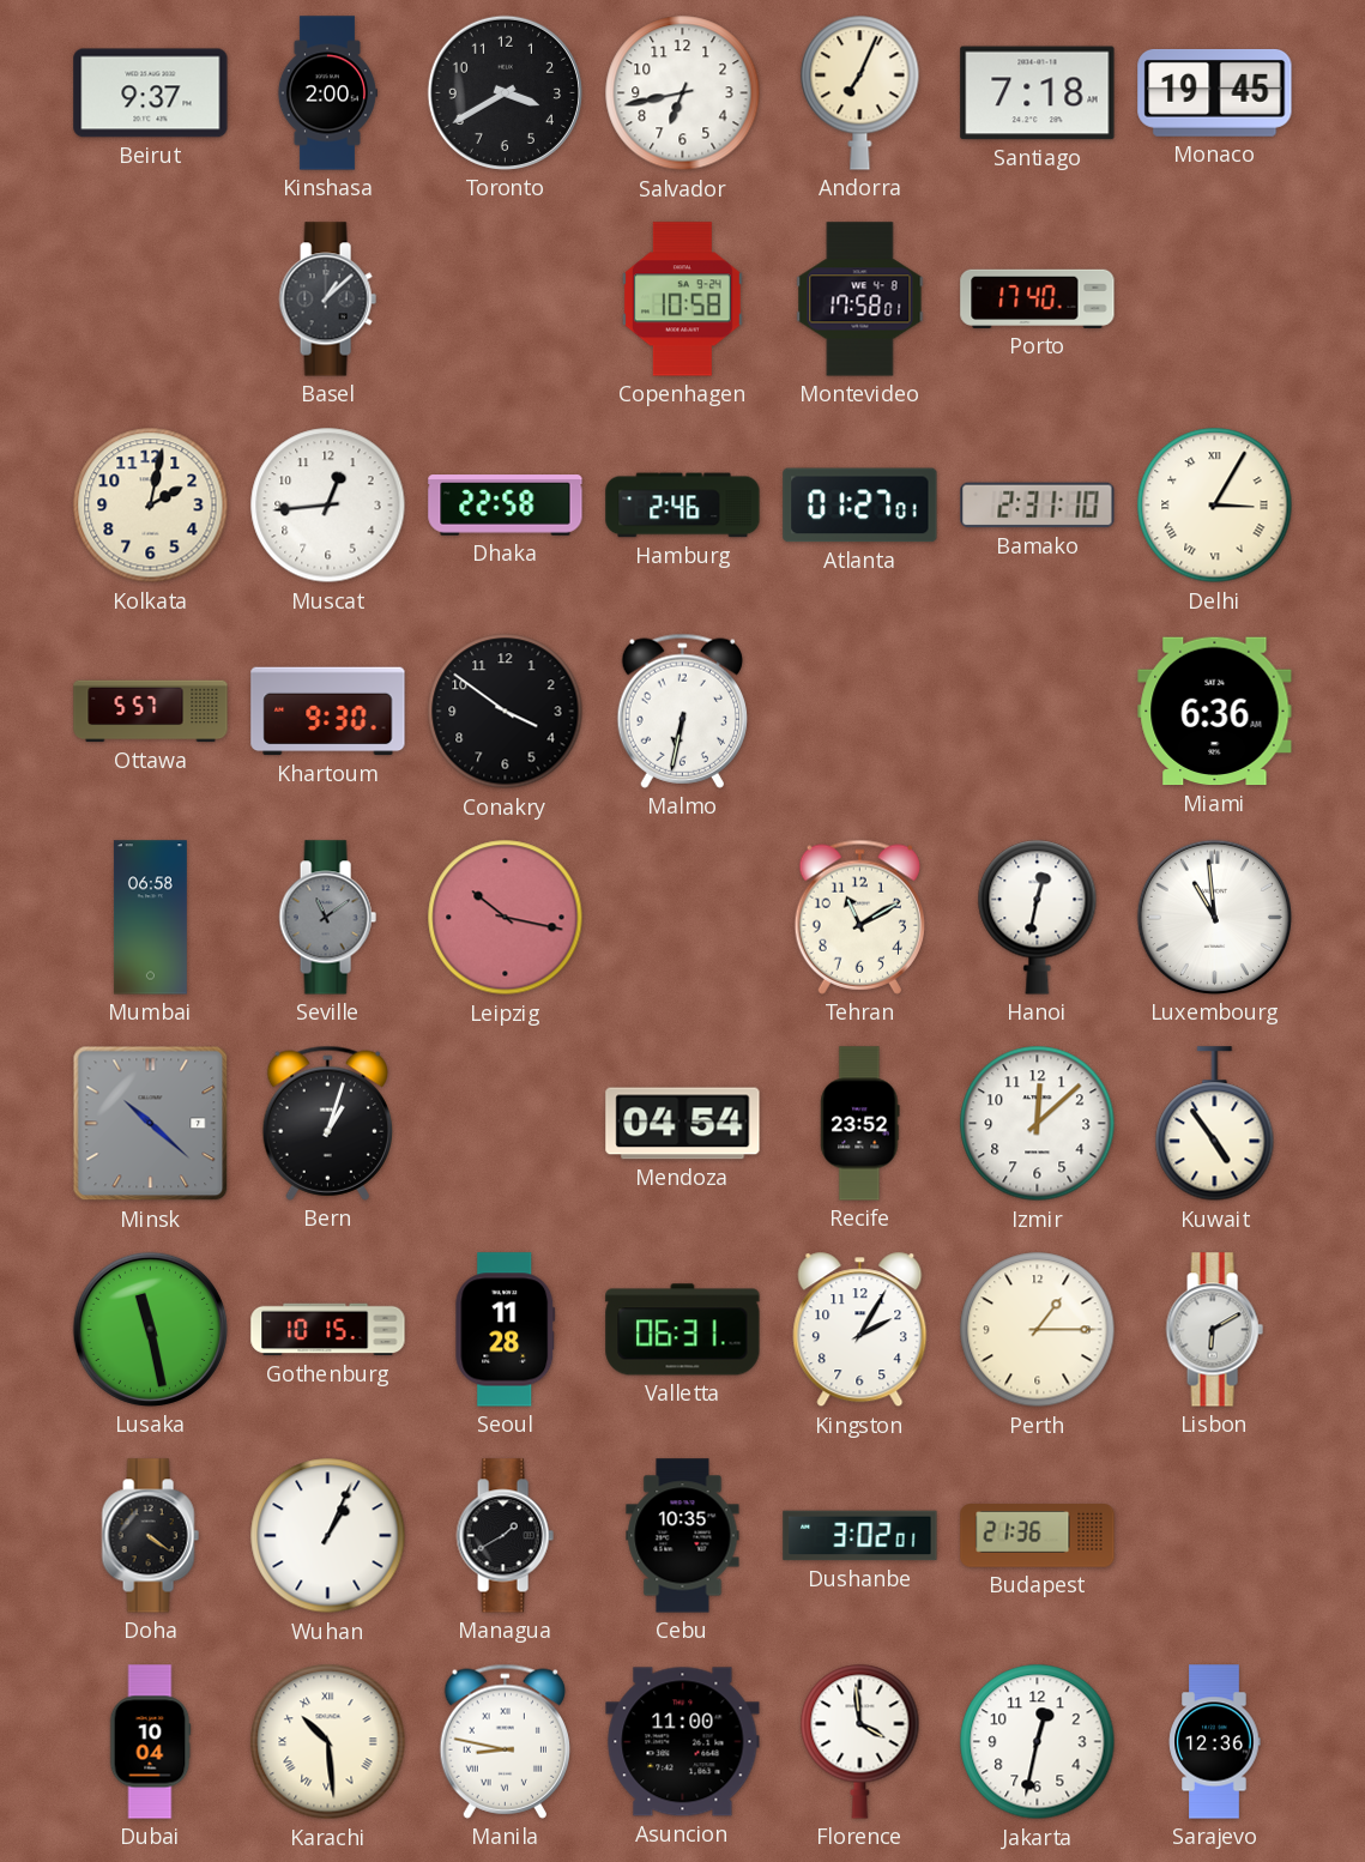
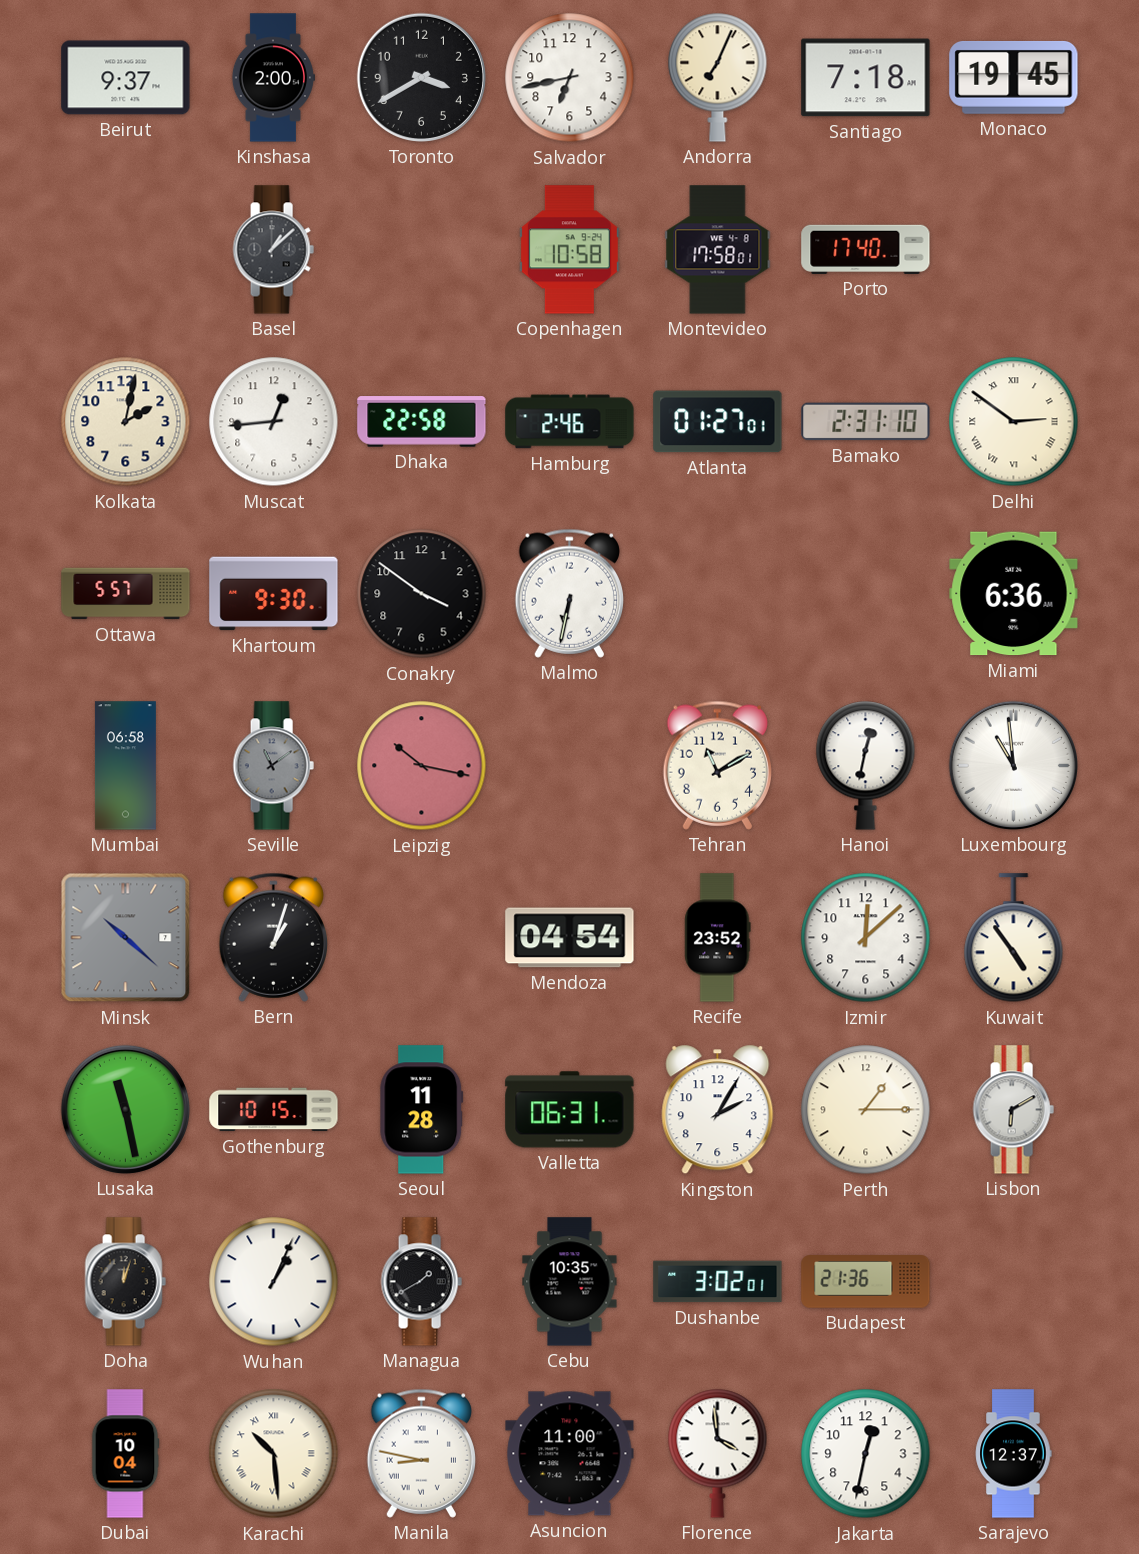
Delhi: 3:05 -> 2:51 (1014, 422)
Doha: 4:21 -> 12:03 (125, 1282)
Sarajevo: 12:36 -> 12:37 (1013, 1454)
